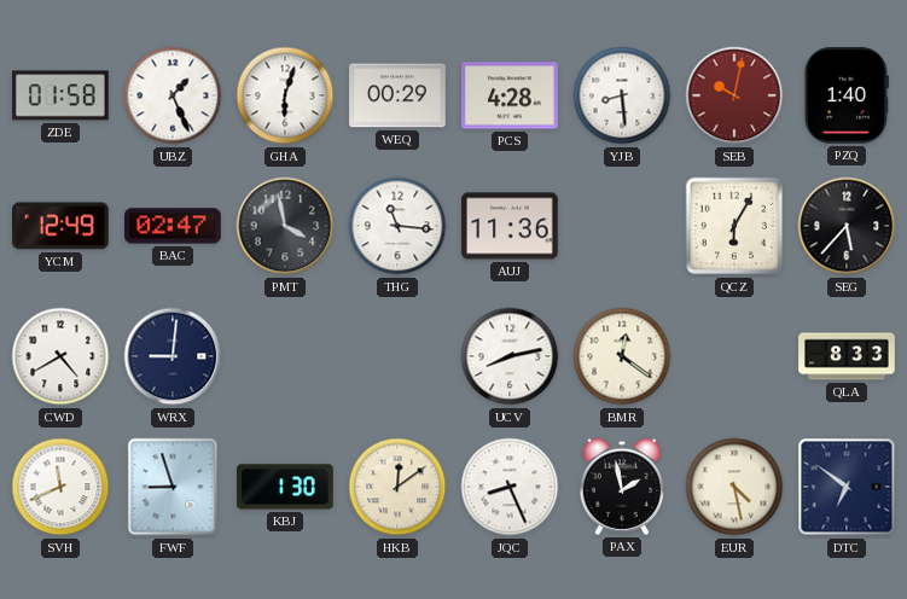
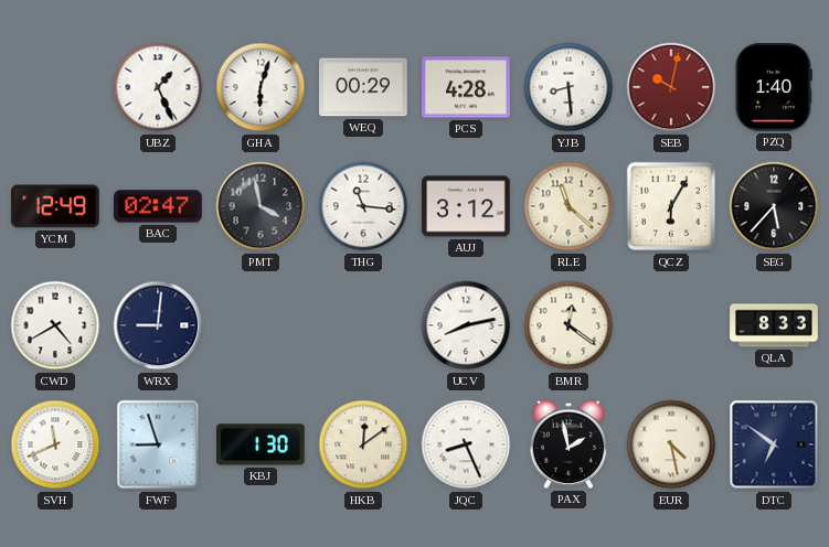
ZDE: 01:58 -> none (60, 95)
AUJ: 11:36 -> 3:12 (466, 206)
RLE: none -> 11:22 (568, 206)
